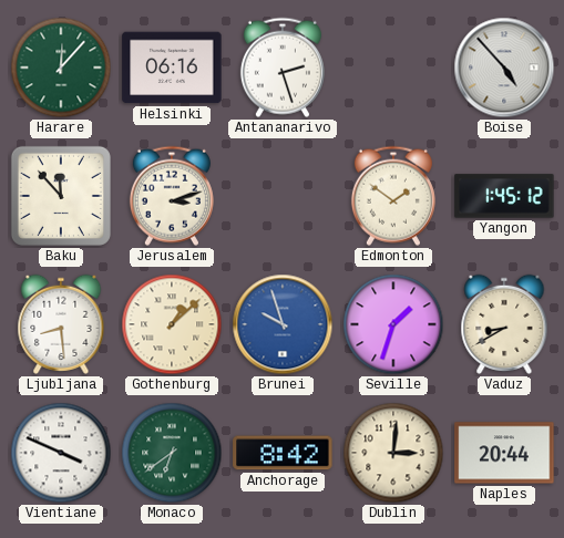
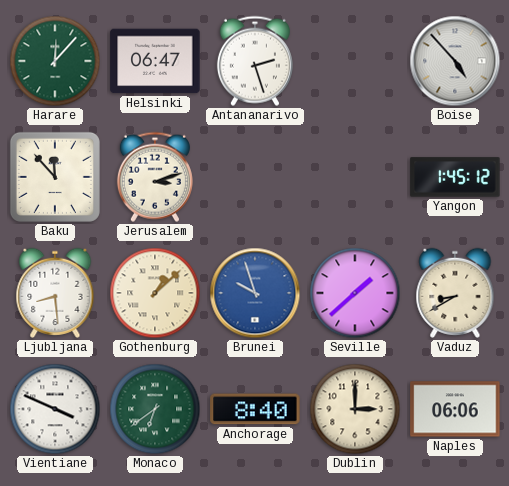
Helsinki: 06:16 -> 06:47 (155, 61)
Edmonton: 1:51 -> none (393, 196)
Seville: 1:33 -> 1:38 (355, 293)
Anchorage: 8:42 -> 8:40 (255, 409)
Dublin: 3:01 -> 3:00 (355, 409)
Naples: 20:44 -> 06:06 (455, 409)
